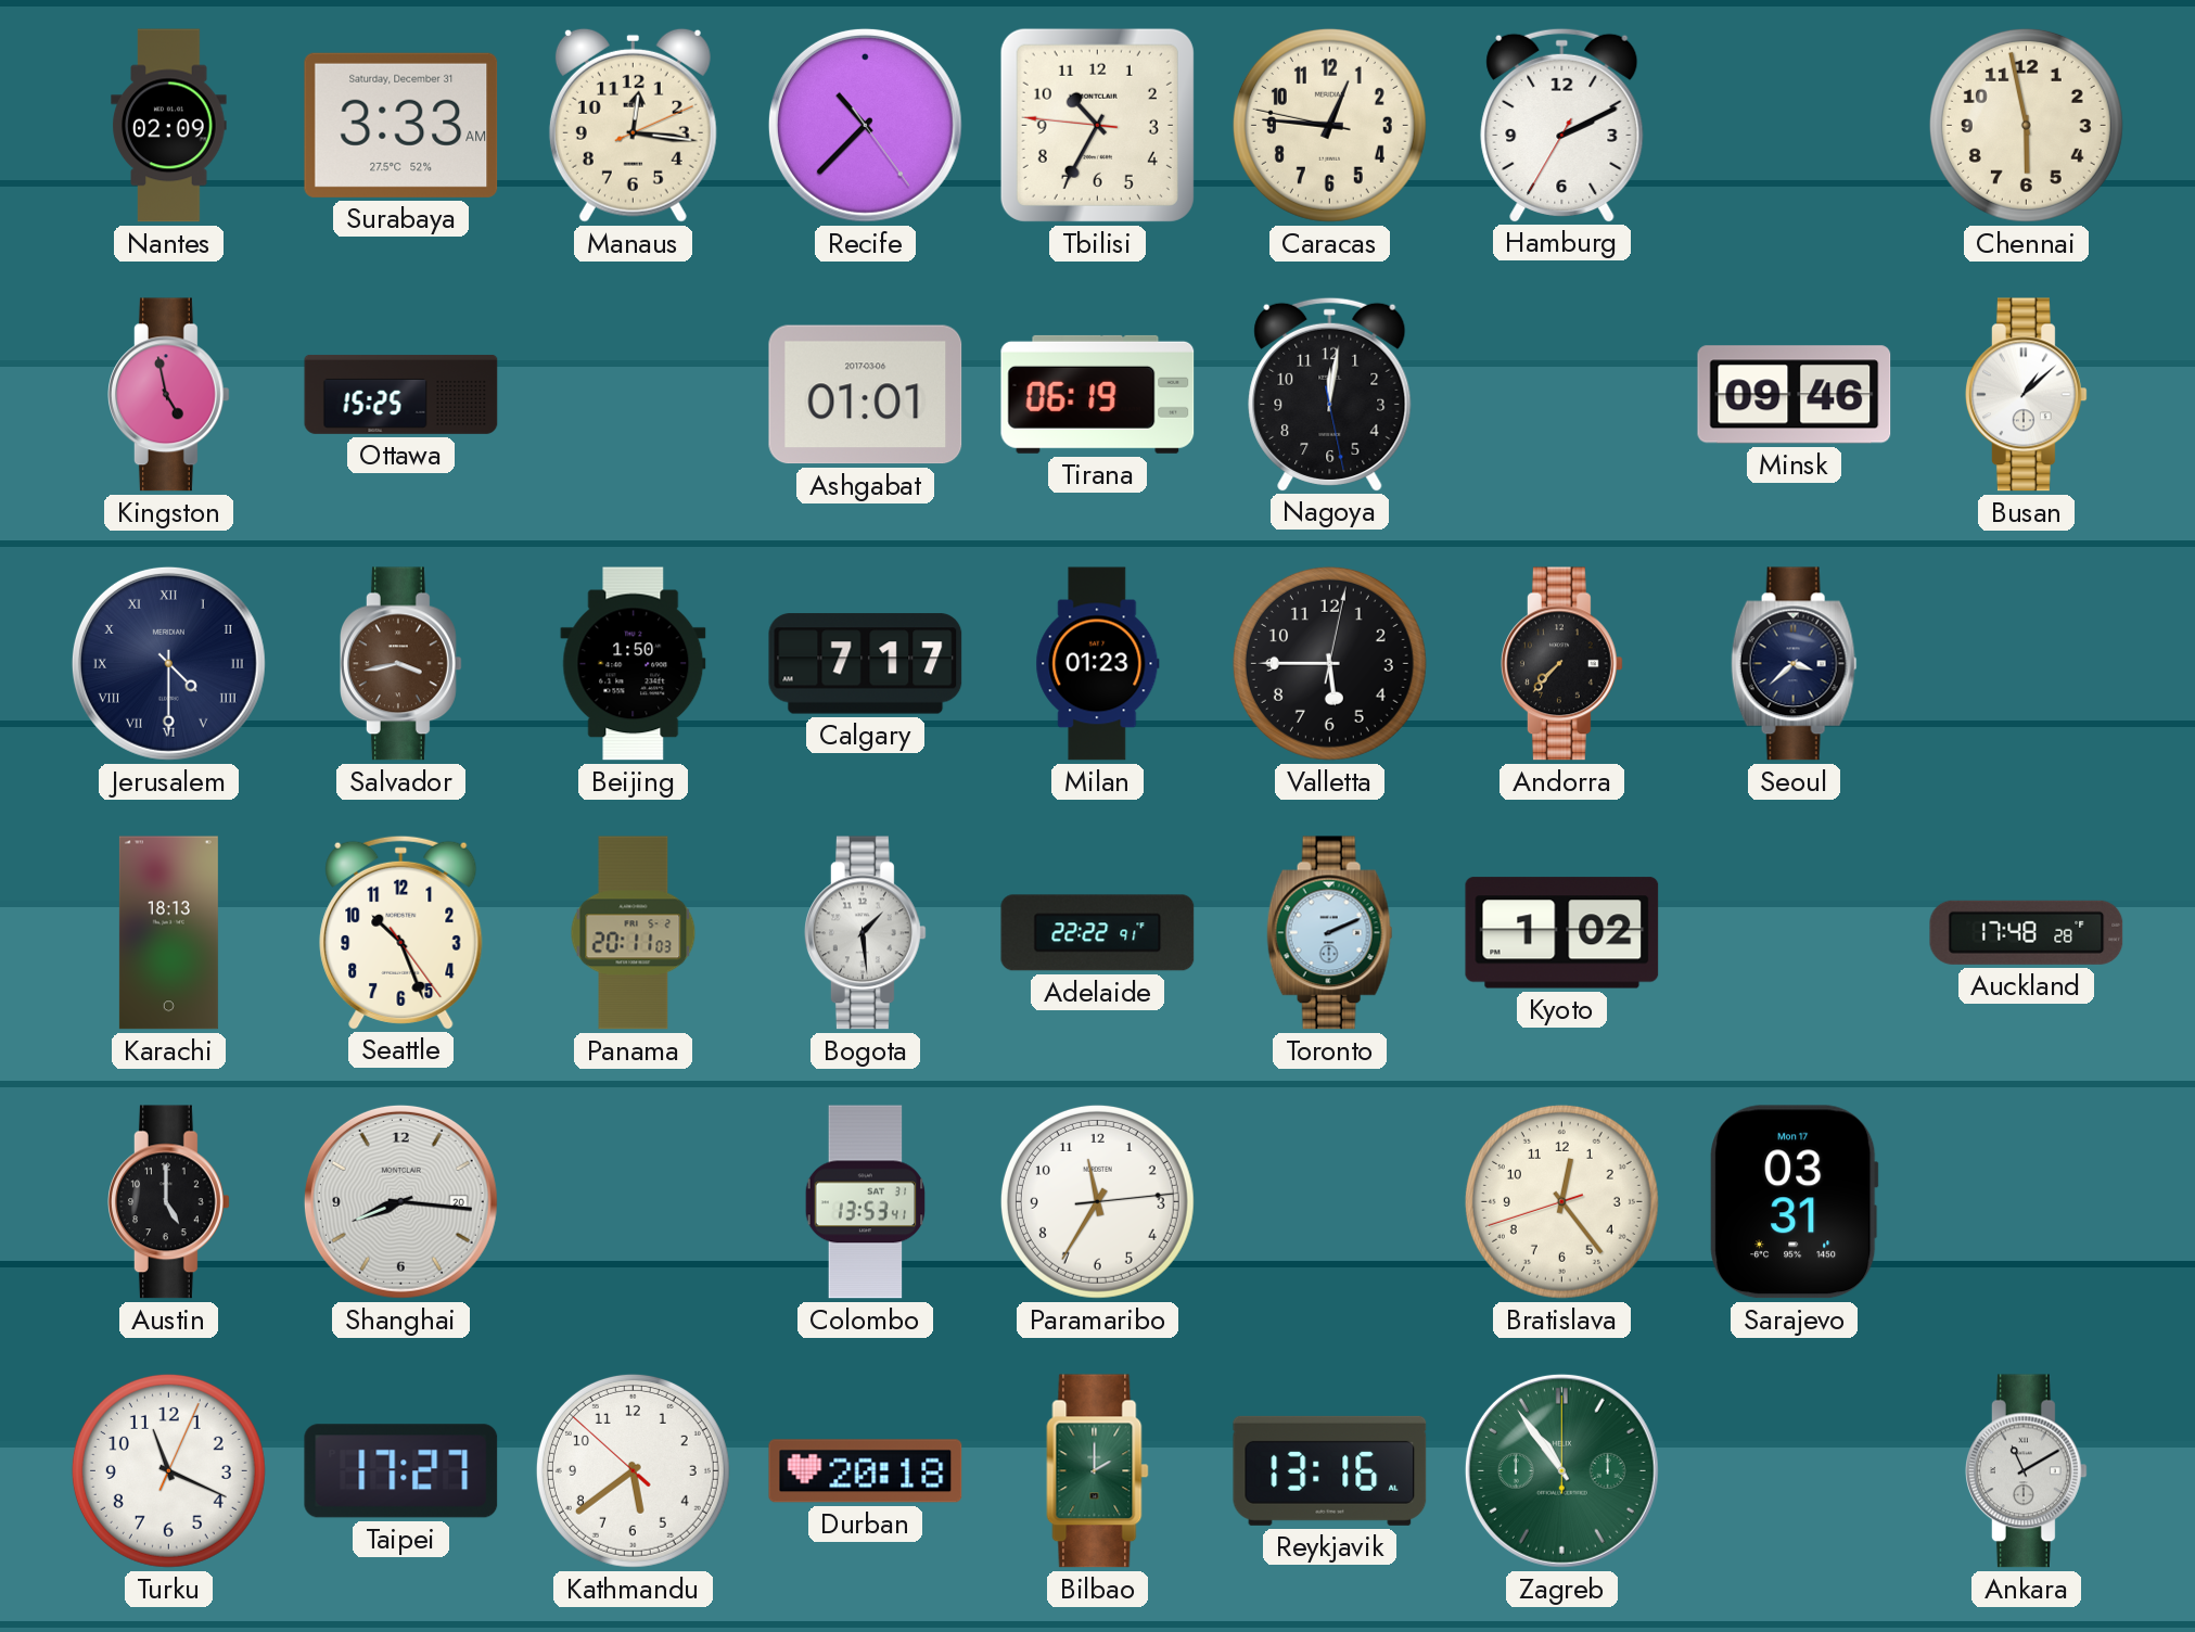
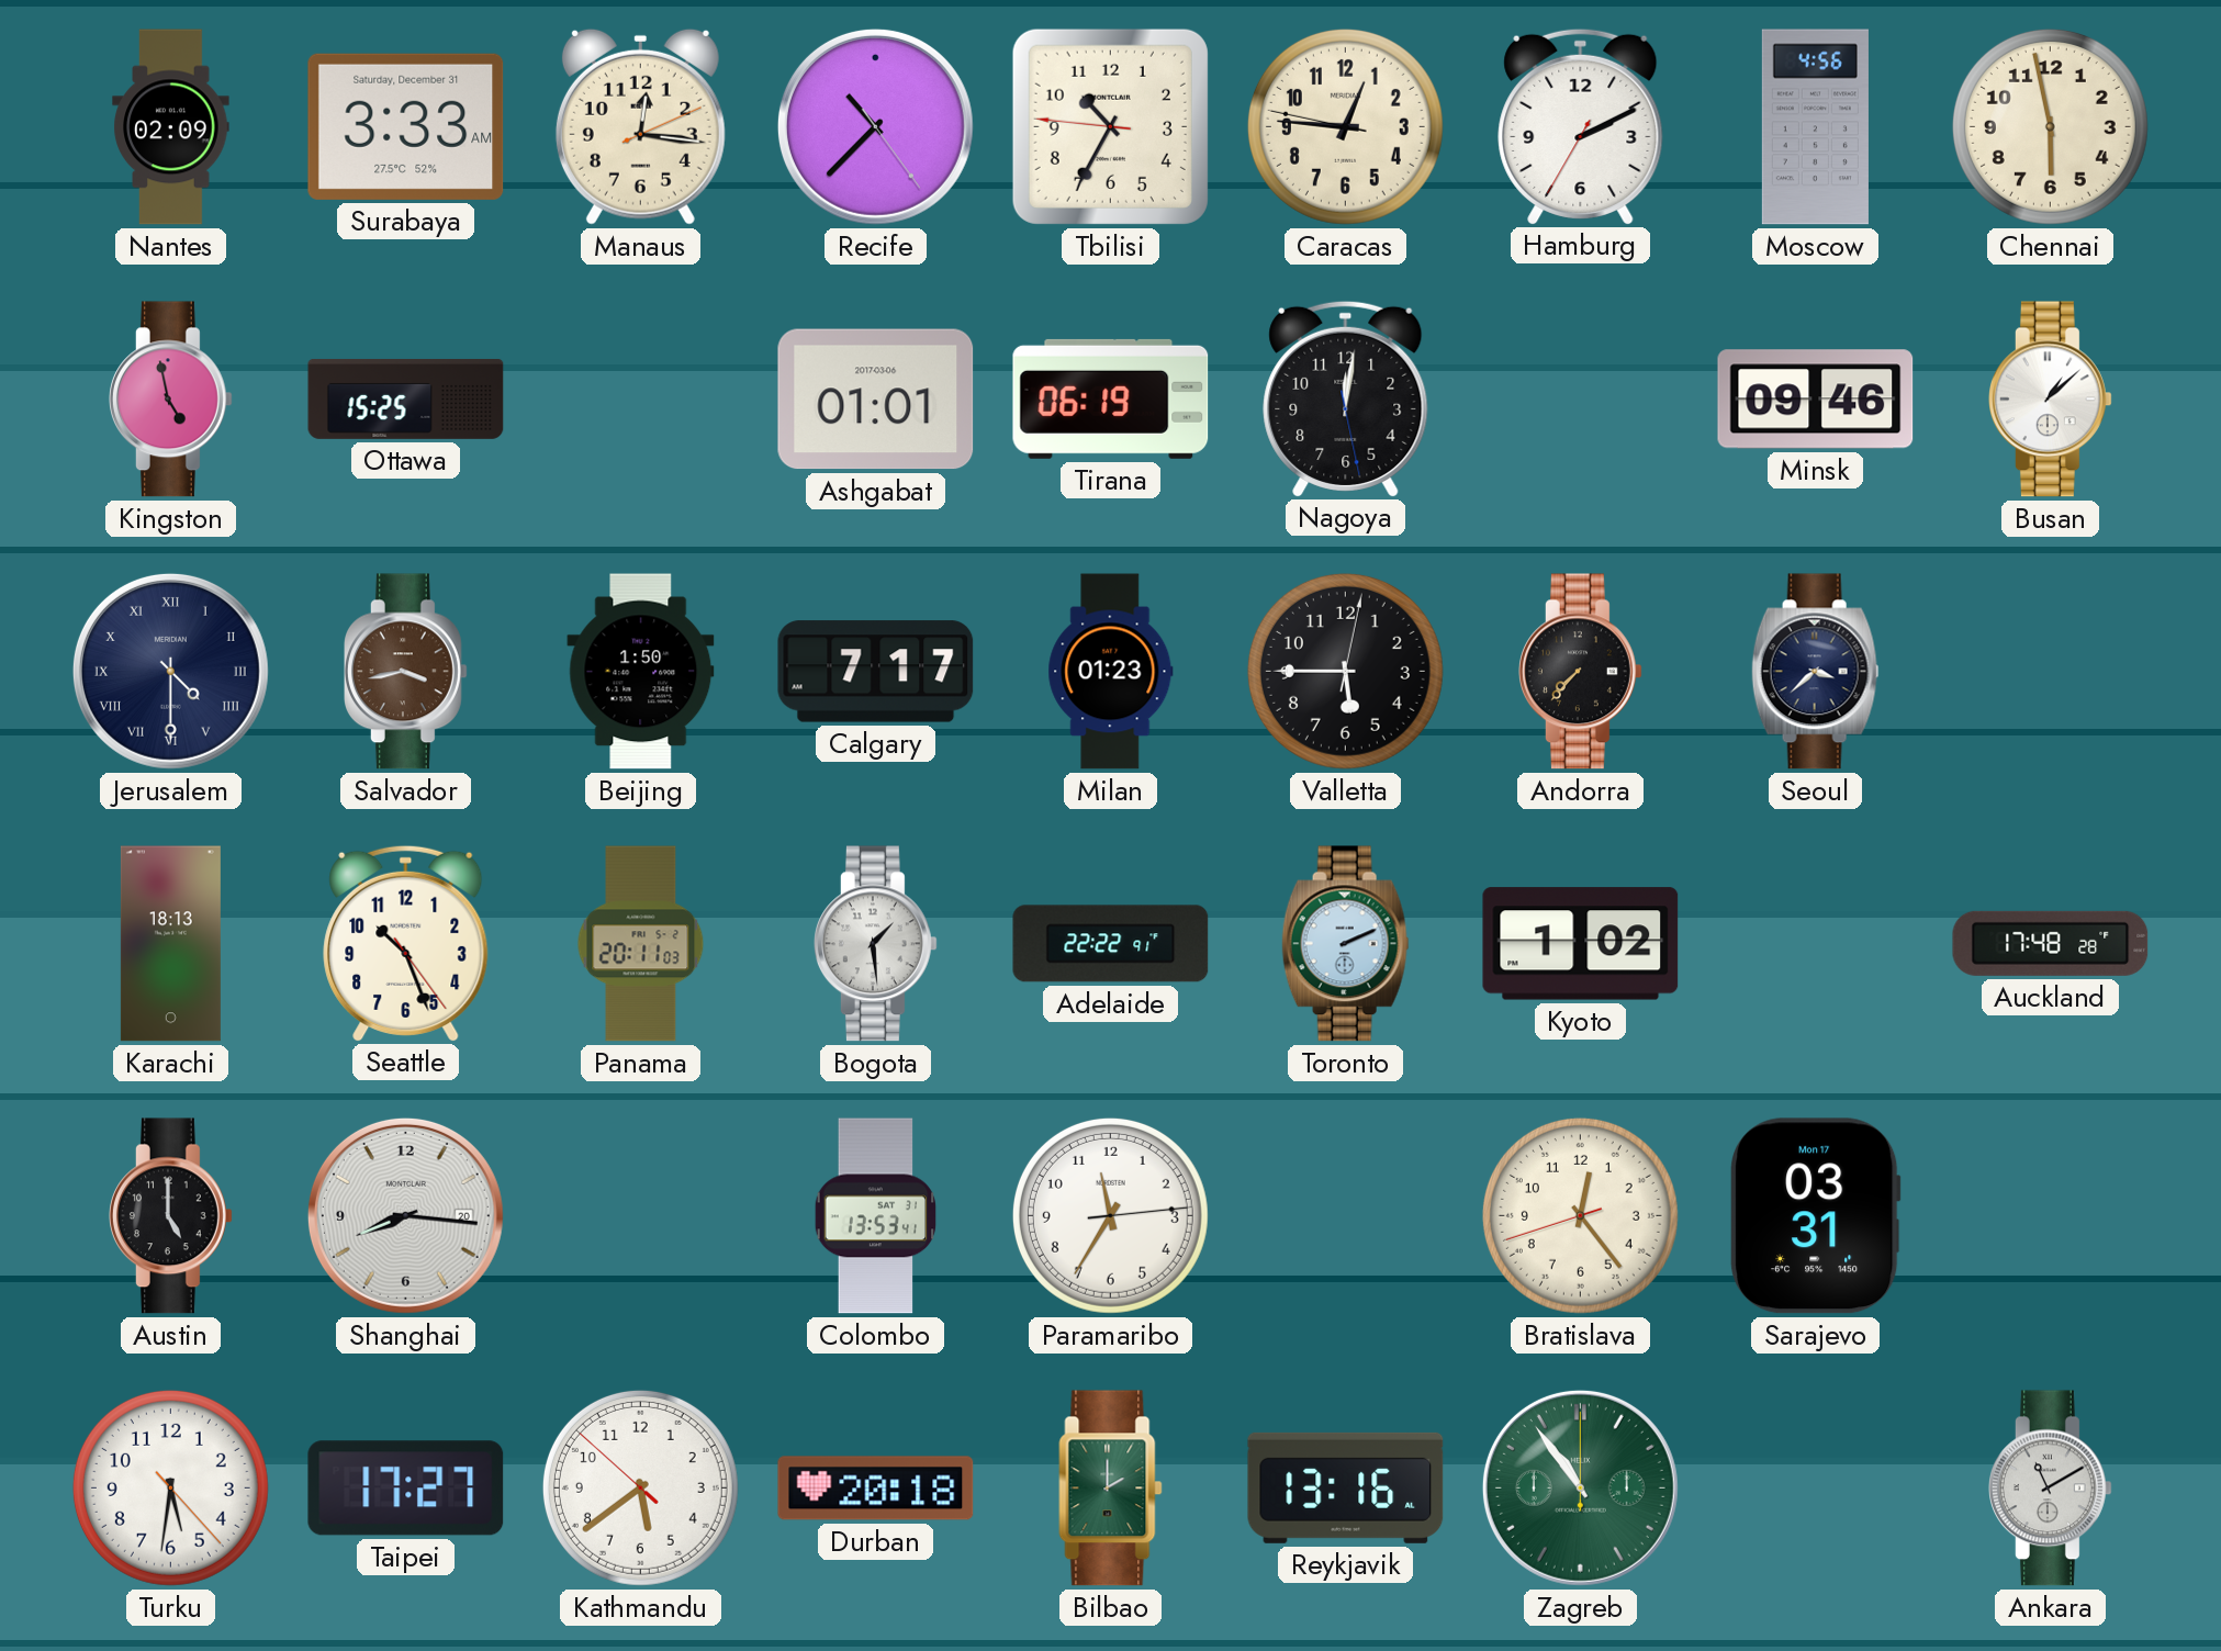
Moscow: none -> 4:56 (1815, 127)
Turku: 11:19 -> 5:31 (170, 1487)
